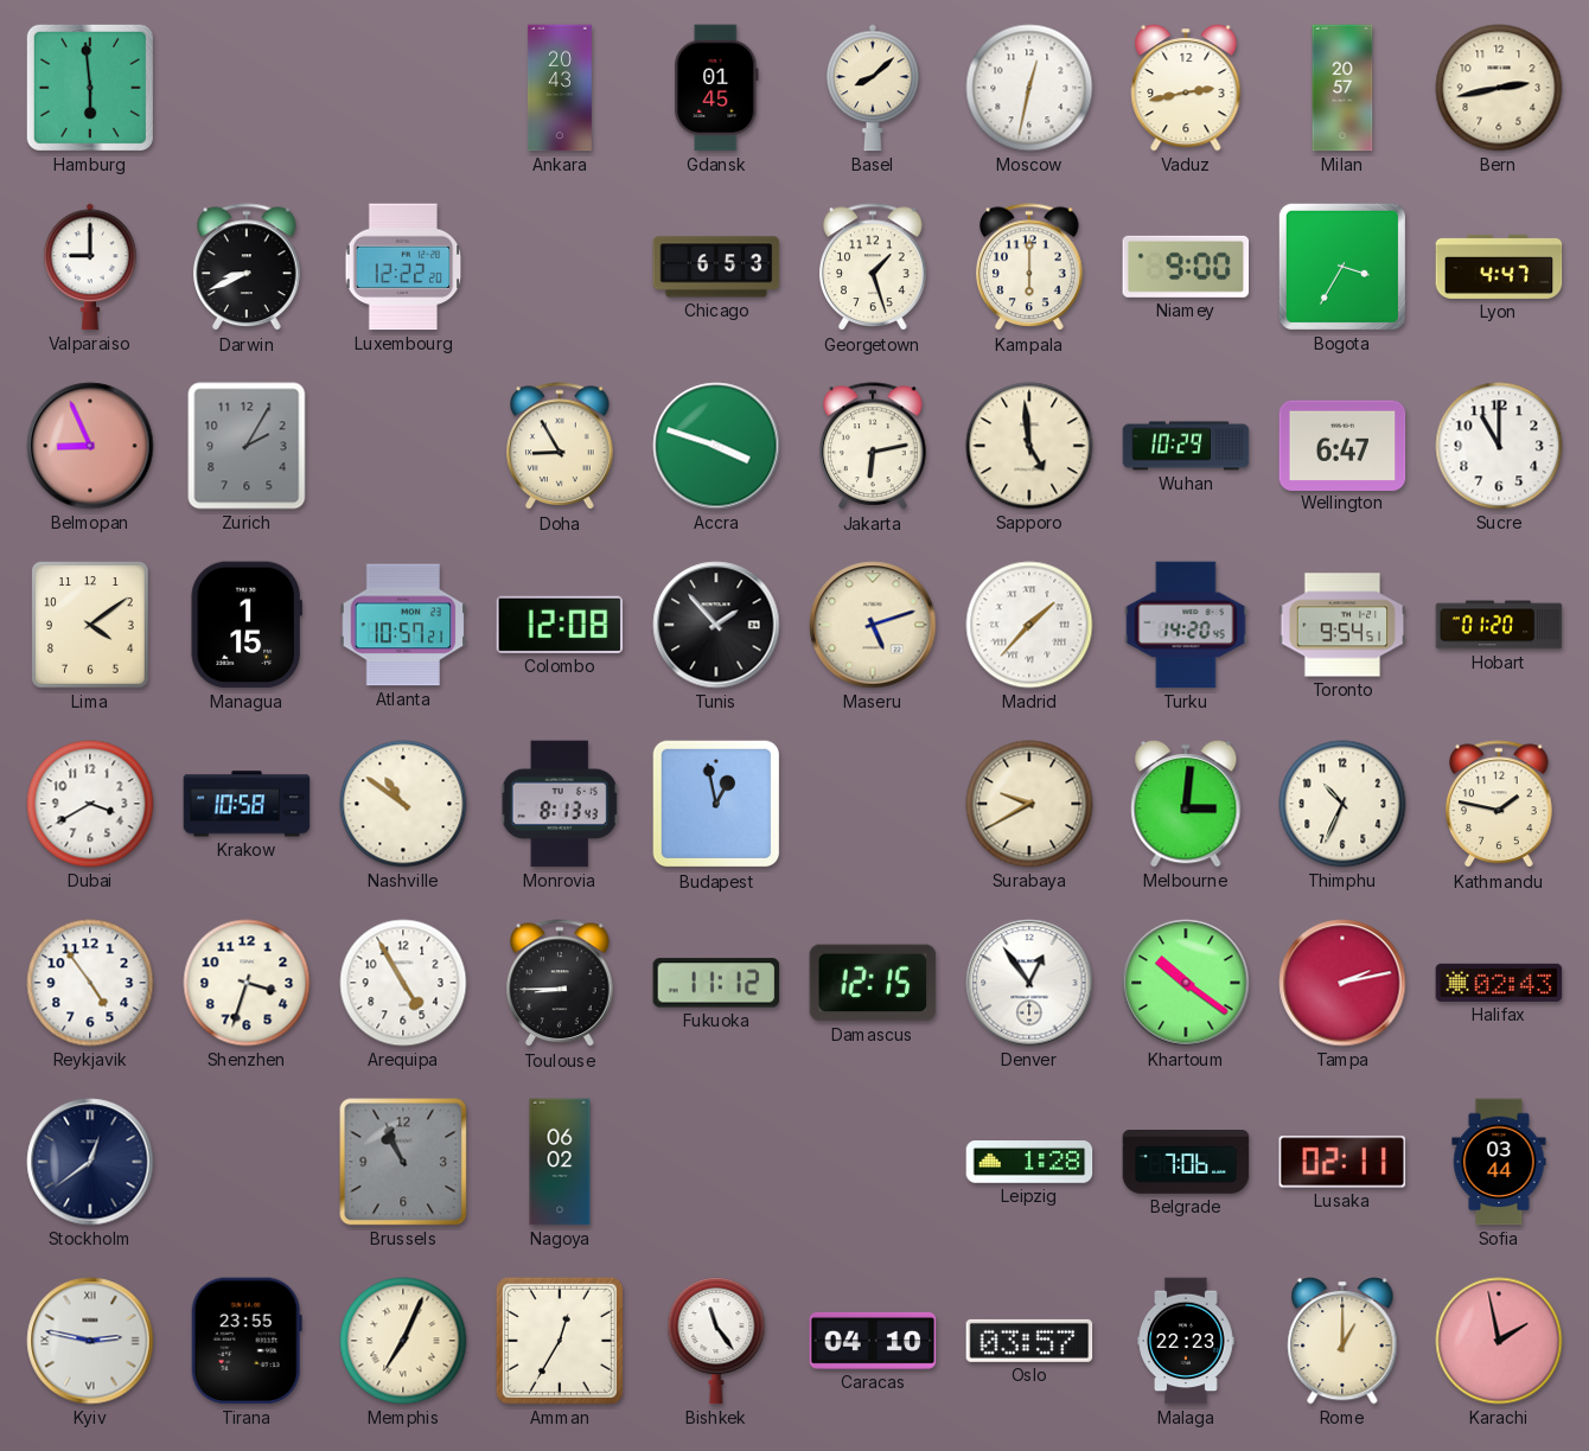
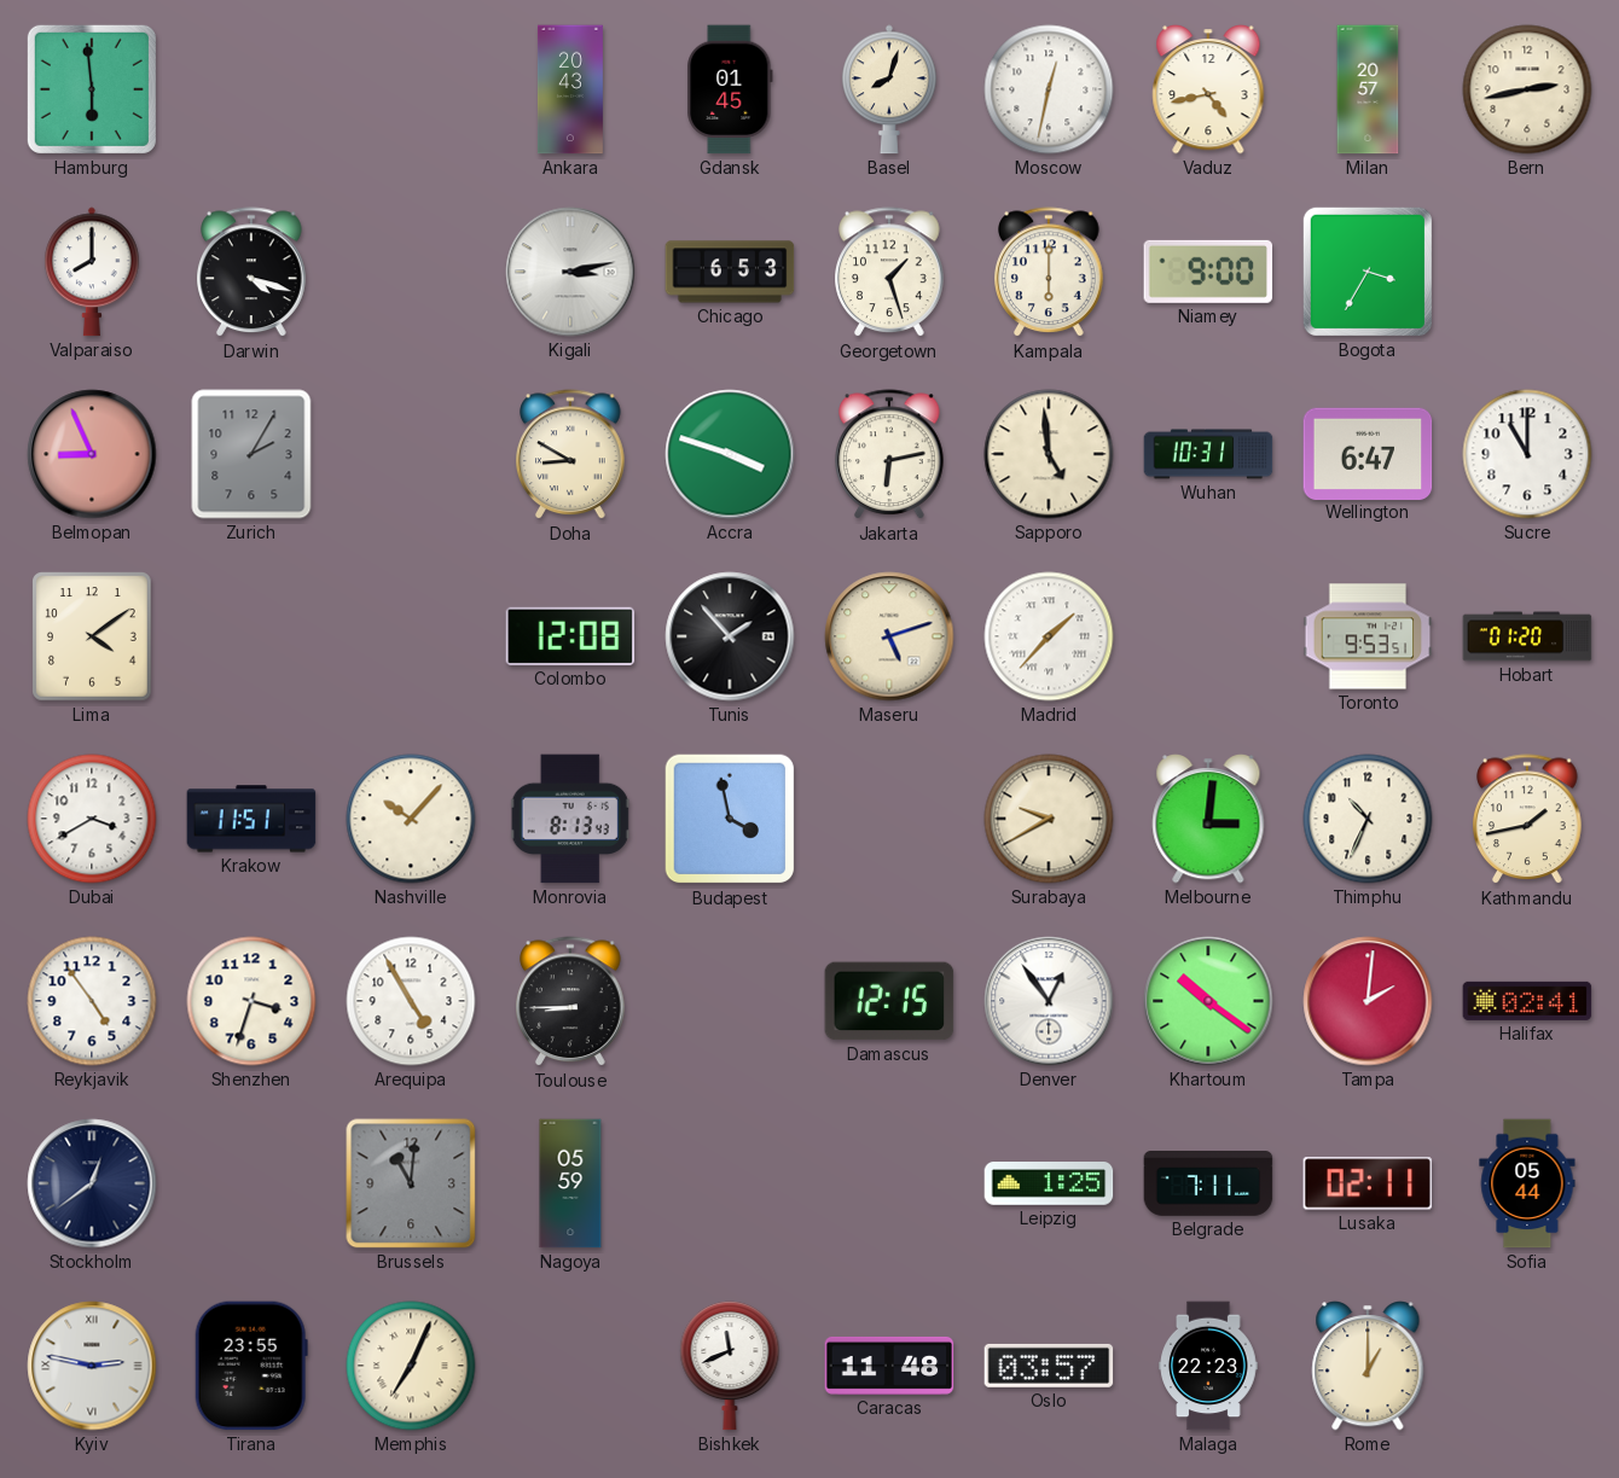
Basel: 8:08 -> 8:03 (890, 89)
Vaduz: 2:43 -> 4:43 (1208, 91)
Valparaiso: 9:00 -> 8:00 (93, 272)
Darwin: 8:41 -> 4:18 (253, 273)
Luxembourg: 12:22 -> none (403, 267)
Kigali: none -> 3:13 (570, 272)
Lyon: 4:47 -> none (1499, 267)
Doha: 8:55 -> 8:50 (571, 455)
Wuhan: 10:29 -> 10:31 (1208, 454)
Managua: 1:15 -> none (247, 625)
Atlanta: 10:57 -> none (403, 625)
Turku: 14:20 -> none (1186, 625)
Toronto: 9:54 -> 9:53 (1368, 636)
Krakow: 10:58 -> 11:51 (251, 819)
Nashville: 10:51 -> 10:07 (411, 819)
Budapest: 12:58 -> 3:58 (730, 819)
Kathmandu: 1:47 -> 1:43 (1528, 820)
Fukuoka: 11:12 -> none (716, 983)
Tampa: 2:13 -> 2:01 (1368, 1001)
Halifax: 02:43 -> 02:41 (1527, 1001)
Brussels: 10:56 -> 11:01 (411, 1183)
Nagoya: 06:02 -> 05:59 (570, 1183)
Leipzig: 1:28 -> 1:25 (1049, 1183)
Belgrade: 7:06 -> 7:11 (1208, 1185)
Sofia: 03:44 -> 05:44 (1527, 1183)
Amman: 12:35 -> none (560, 1341)
Bishkek: 11:24 -> 11:41 (730, 1366)
Caracas: 04:10 -> 11:48 (889, 1366)
Karachi: 1:58 -> none (1499, 1341)
